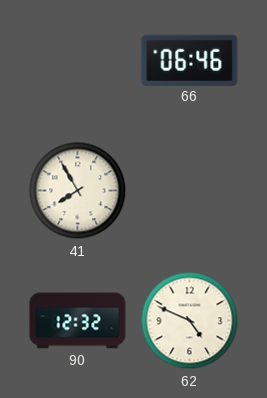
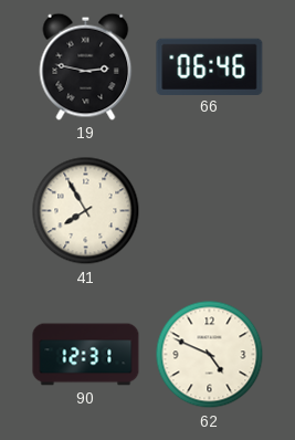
19: none -> 2:47 (86, 66)
90: 12:32 -> 12:31 (86, 355)
